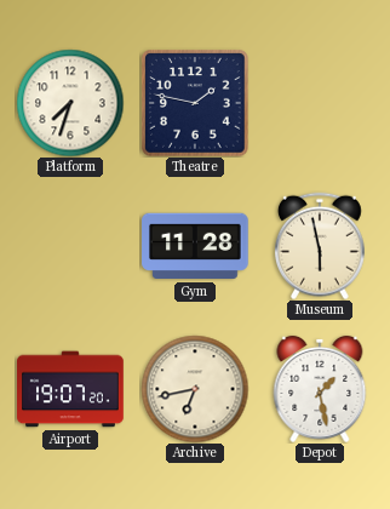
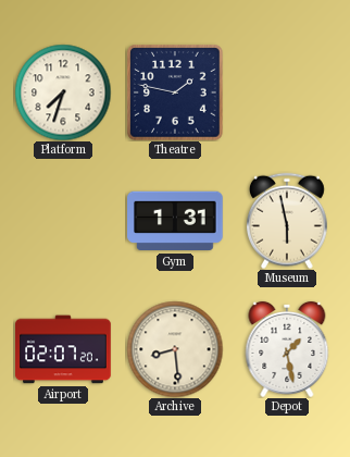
Gym: 11:28 -> 1:31 (175, 221)
Airport: 19:07 -> 02:07 (63, 349)
Archive: 6:43 -> 8:29 (175, 349)
